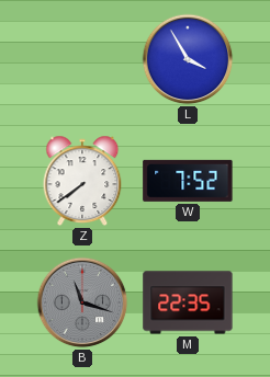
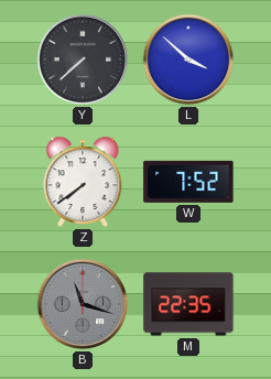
Y: none -> 7:38 (83, 59)
L: 3:55 -> 3:52 (188, 59)
